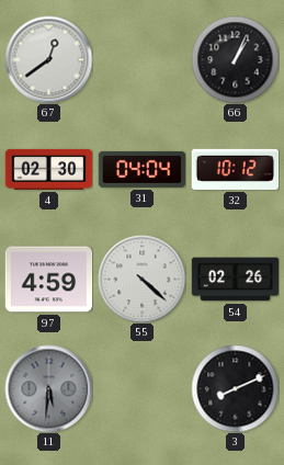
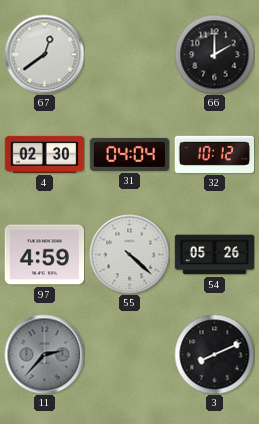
66: 1:04 -> 2:00 (214, 54)
54: 02:26 -> 05:26 (214, 255)
11: 5:31 -> 2:37 (44, 354)
